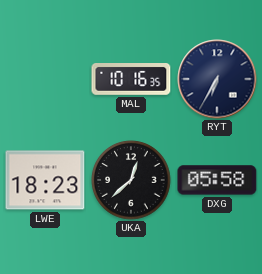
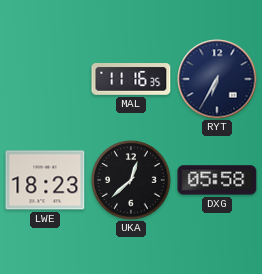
MAL: 10:16 -> 11:16 (131, 80)
